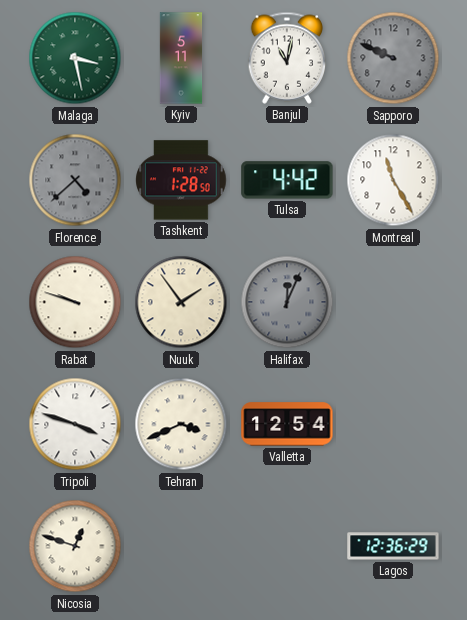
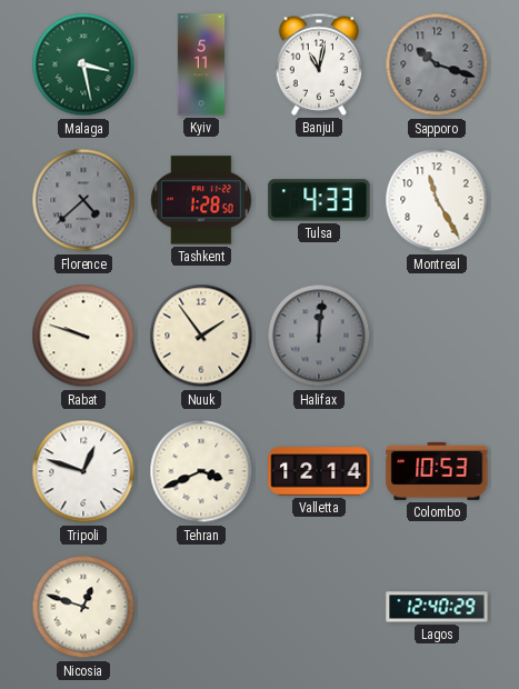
Sapporo: 9:49 -> 10:18 (437, 64)
Tulsa: 4:42 -> 4:33 (319, 200)
Halifax: 12:04 -> 12:01 (319, 336)
Tripoli: 3:48 -> 12:48 (83, 471)
Valletta: 12:54 -> 12:14 (319, 471)
Colombo: none -> 10:53 (437, 471)
Lagos: 12:36 -> 12:40 (437, 607)
